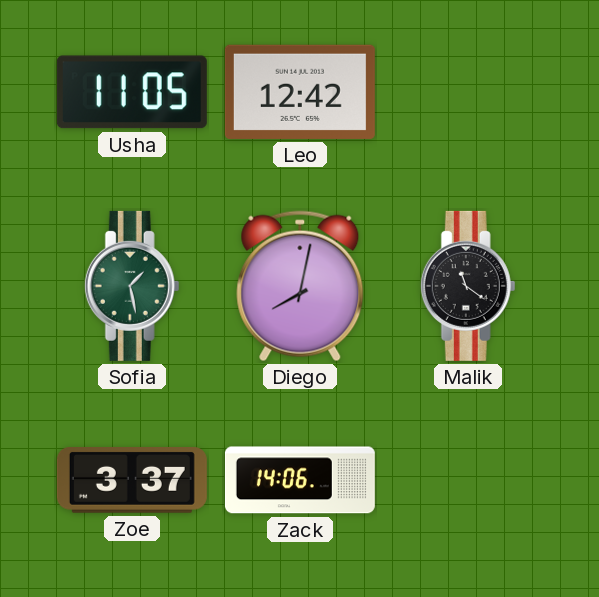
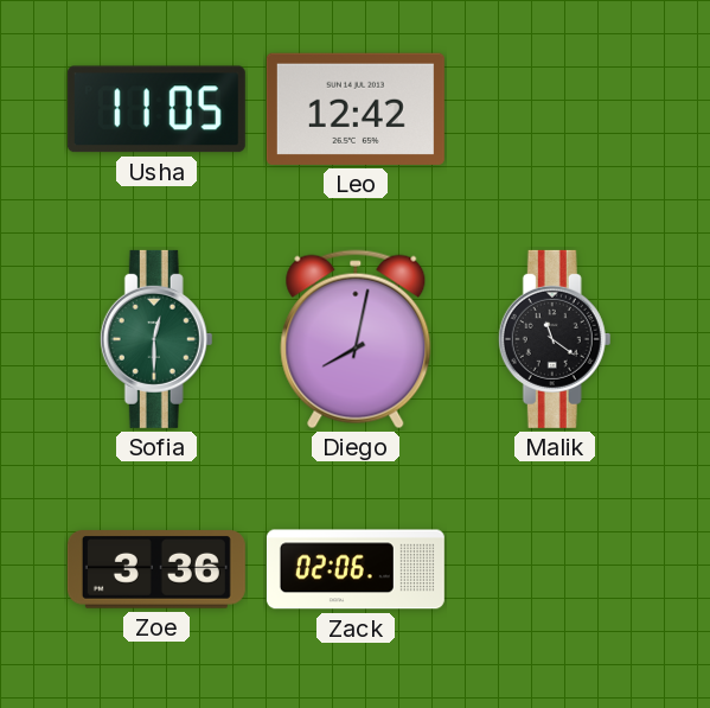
Sofia: 1:28 -> 12:30 (156, 339)
Zoe: 3:37 -> 3:36 (156, 570)
Zack: 14:06 -> 02:06 (356, 569)
